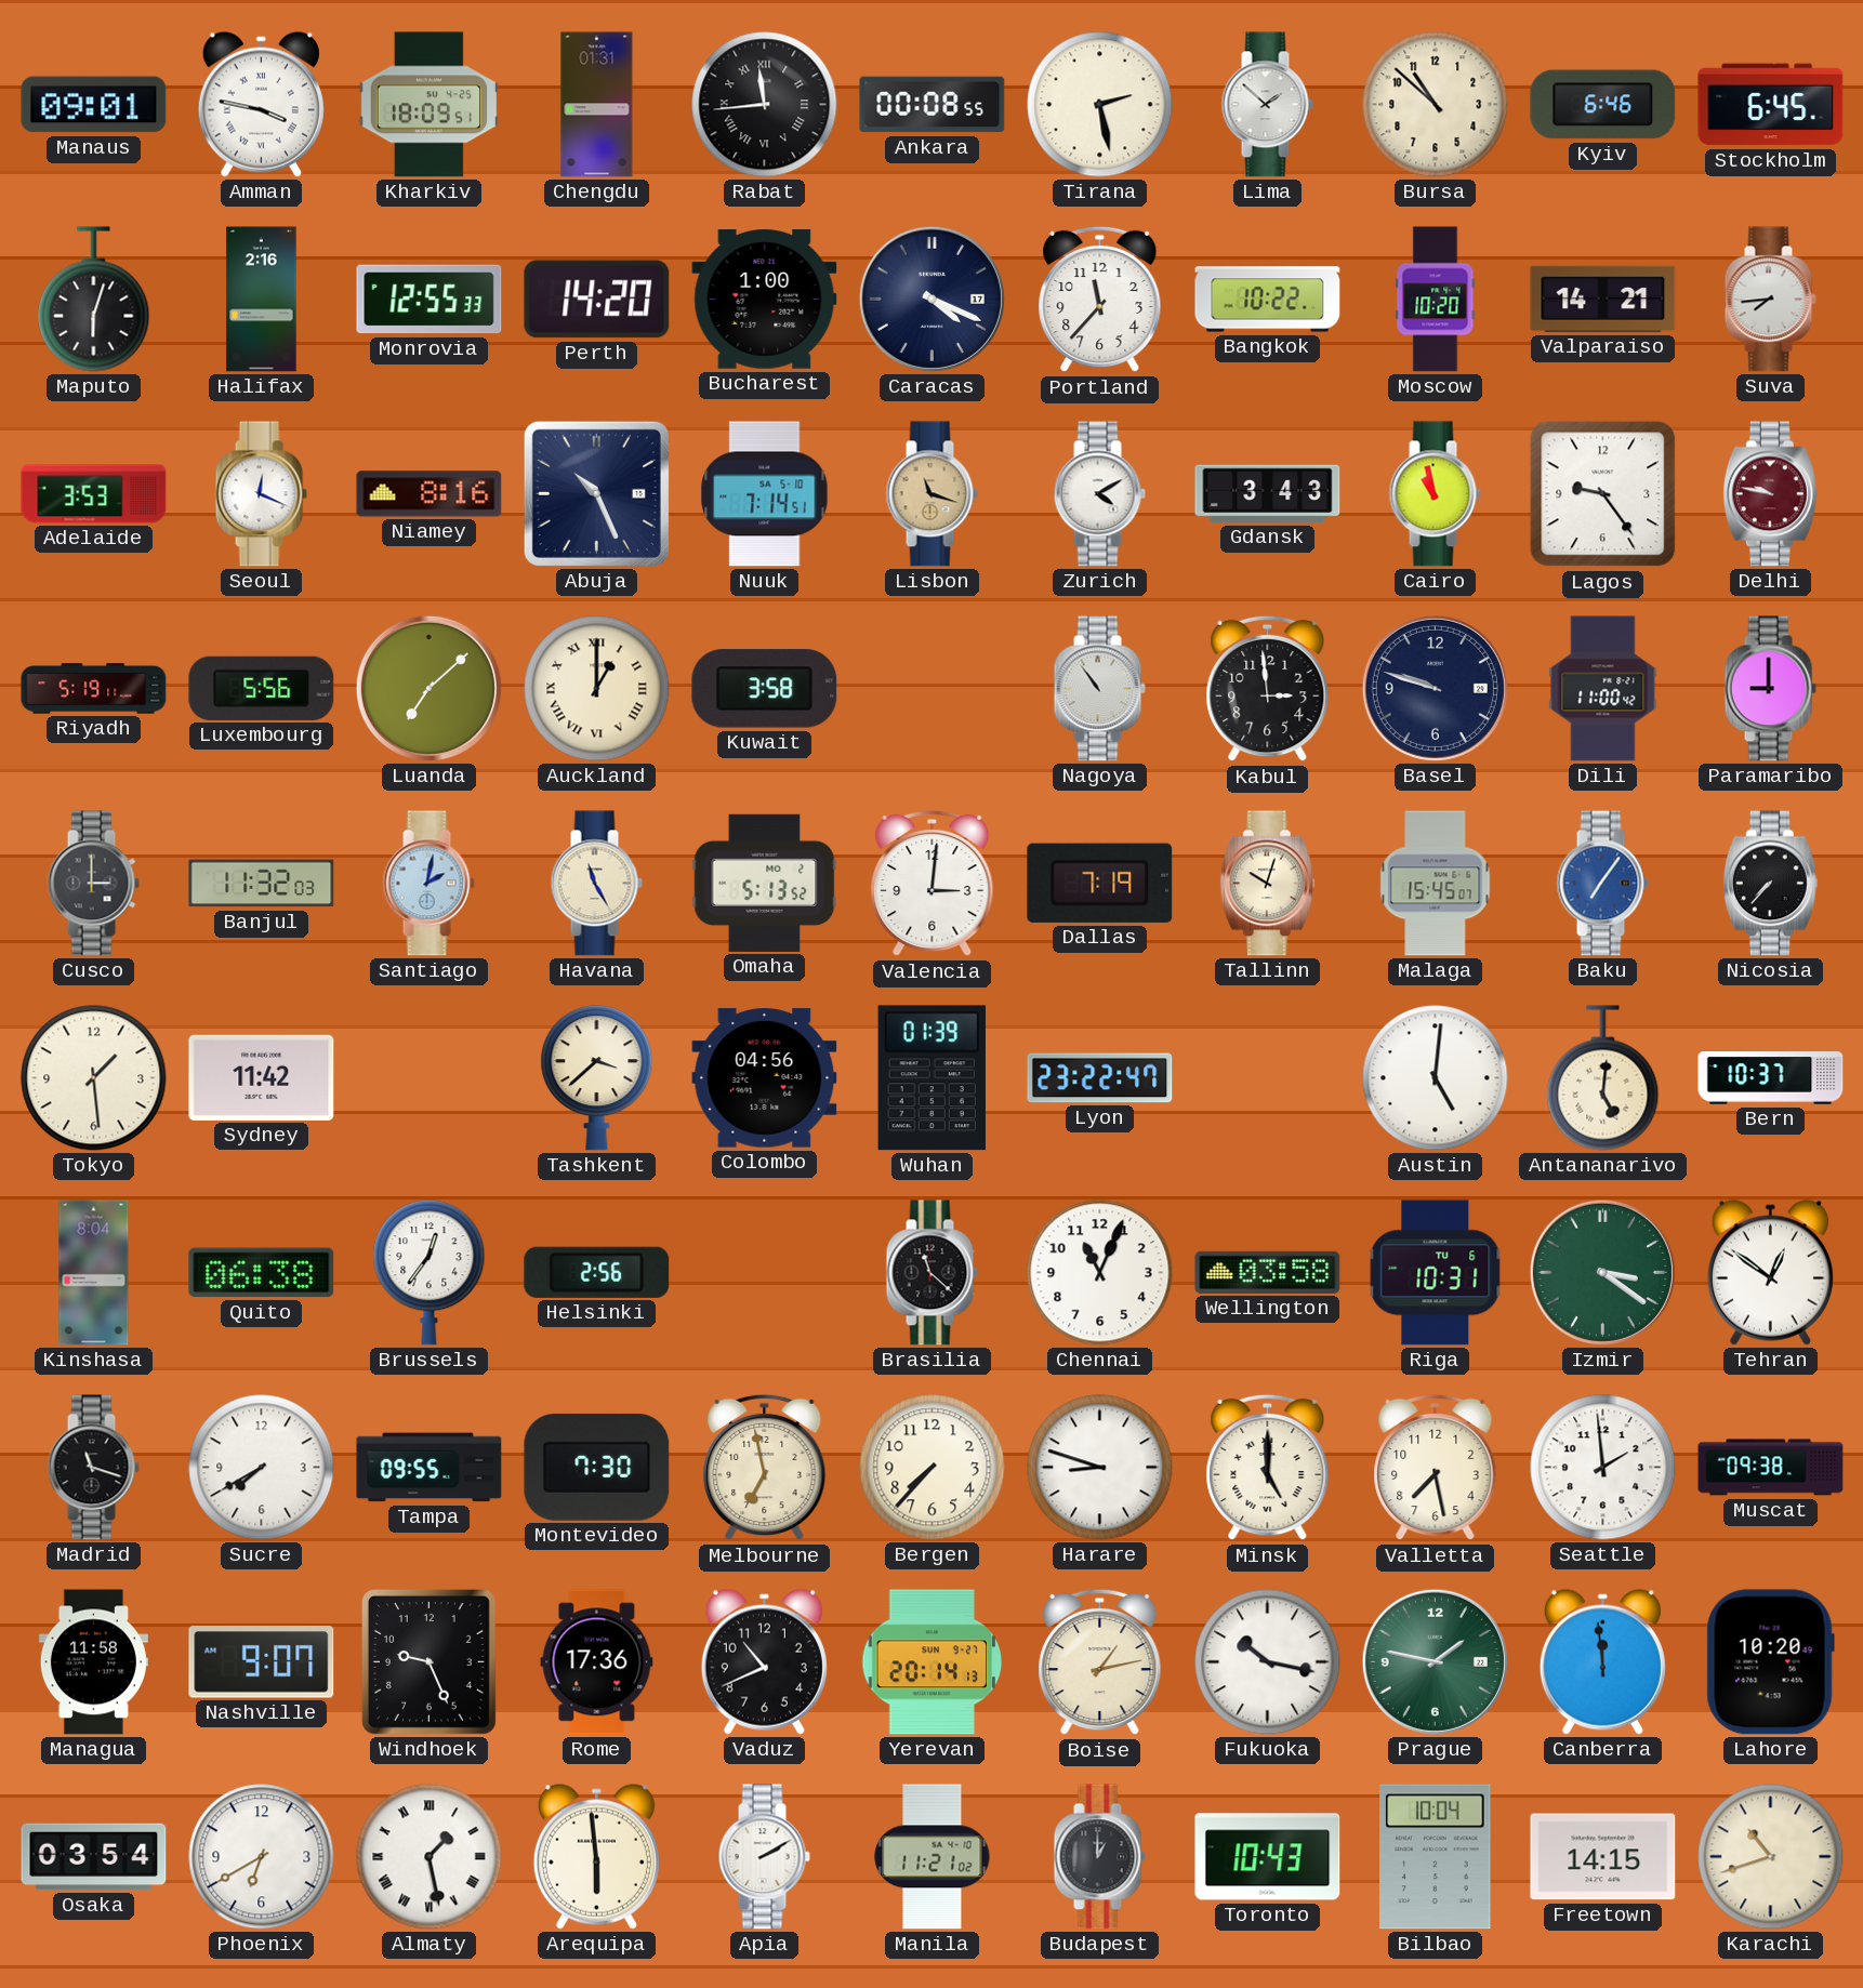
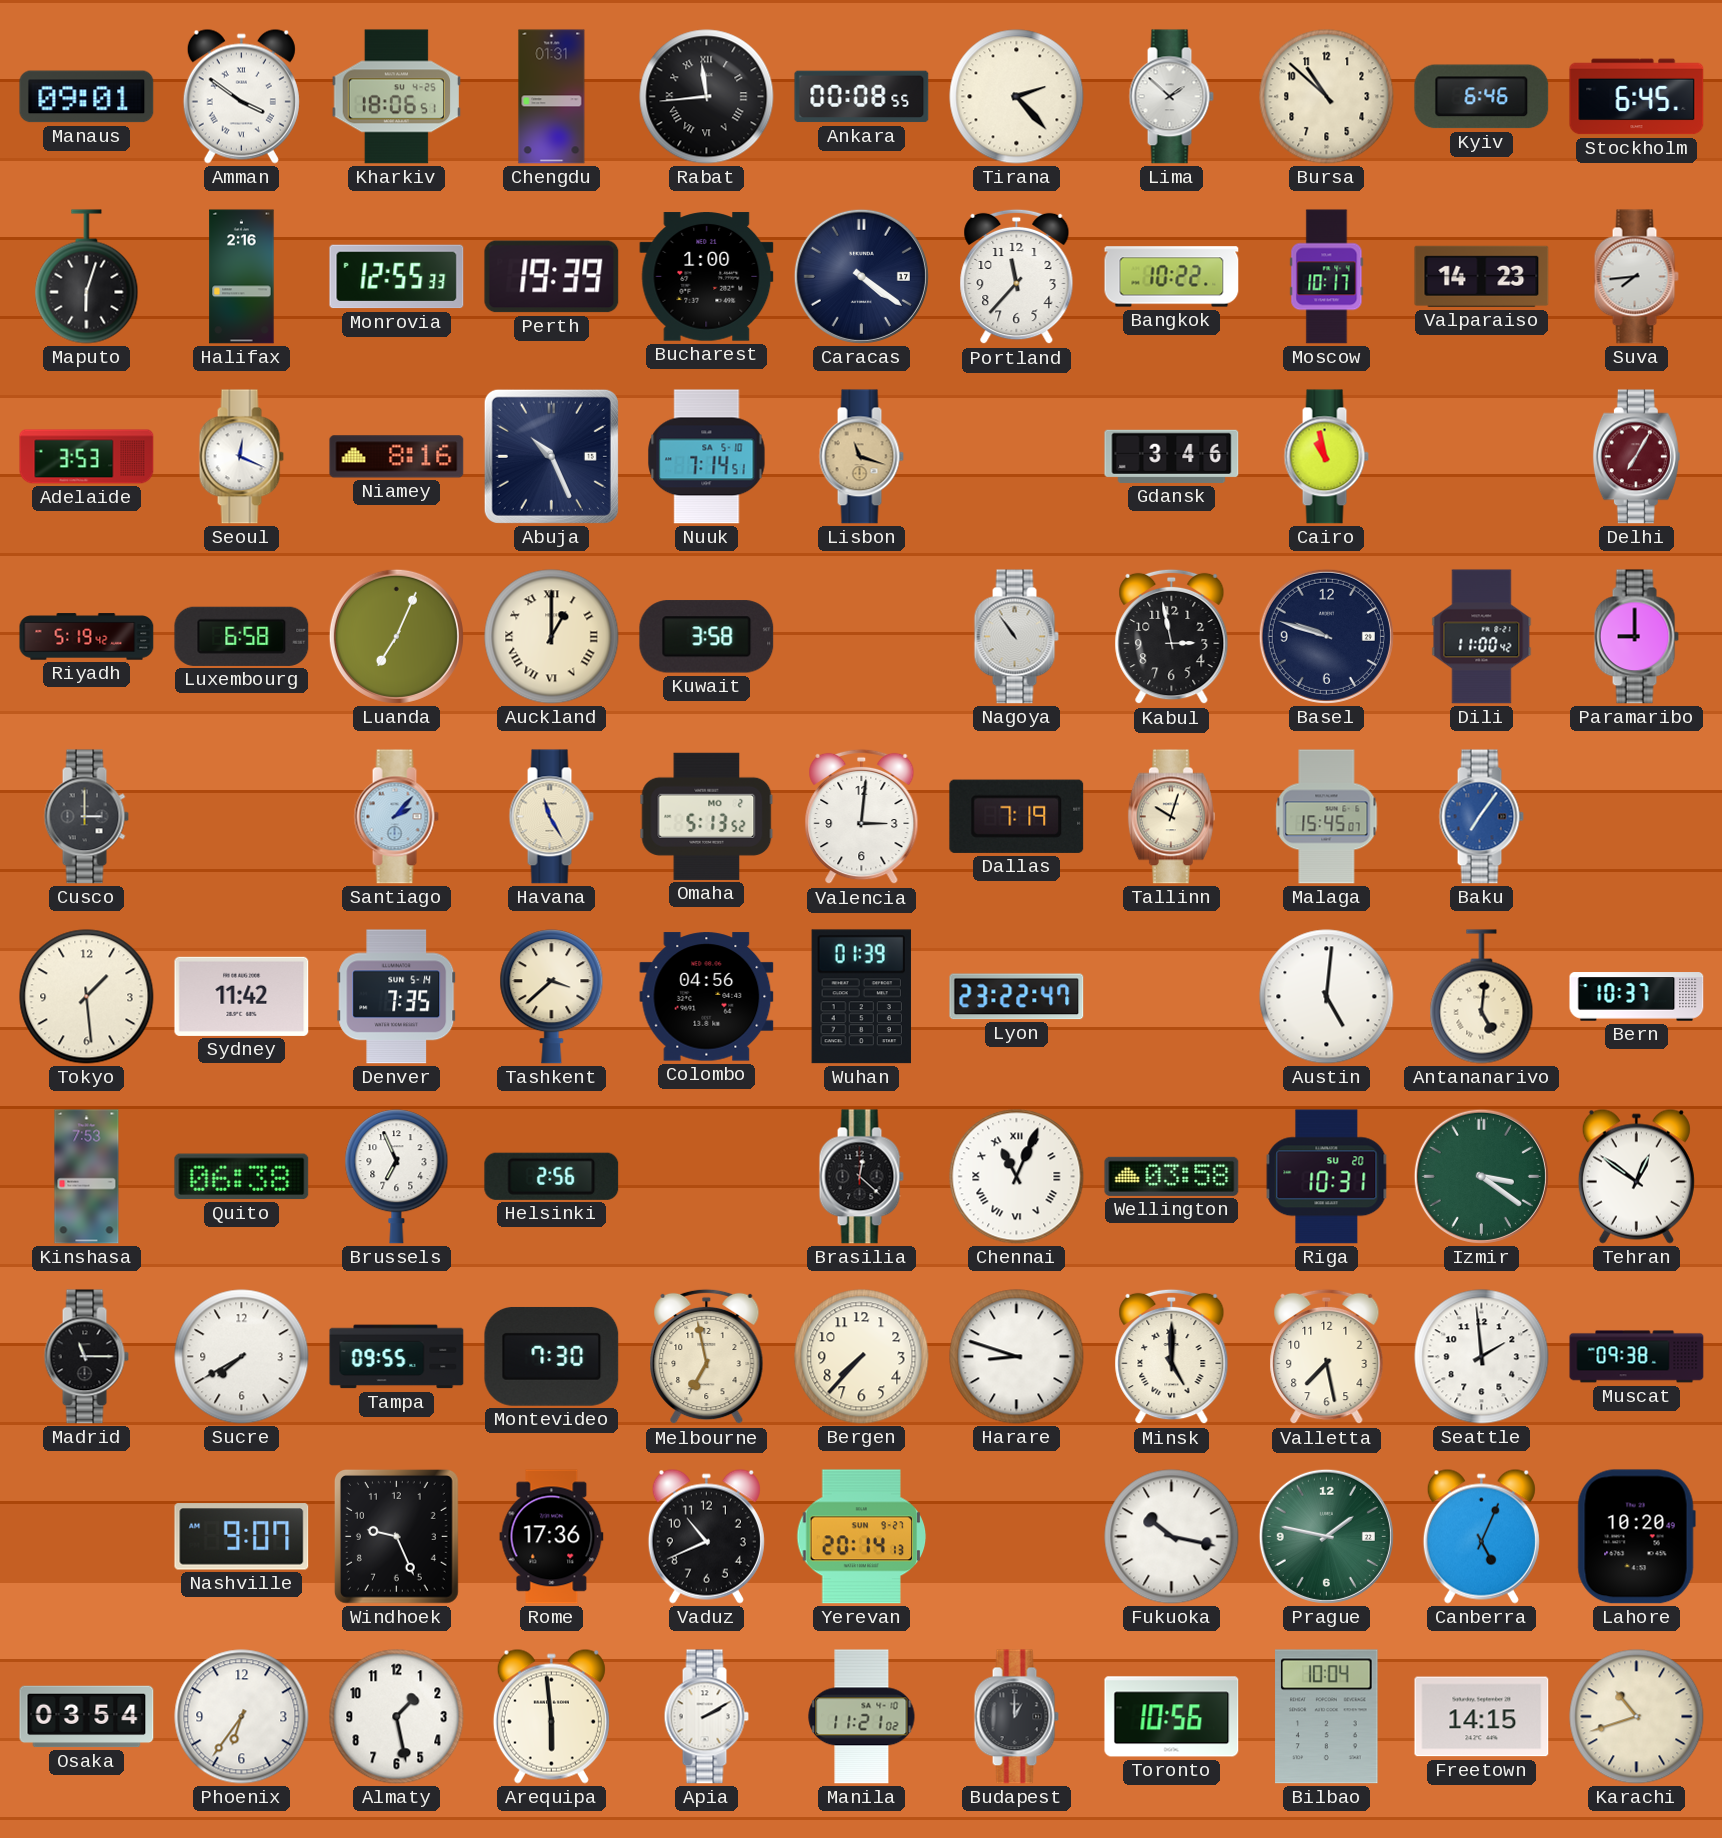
Amman: 3:47 -> 3:51 (241, 96)
Kharkiv: 18:09 -> 18:06 (396, 97)
Tirana: 2:28 -> 2:23 (1017, 97)
Perth: 14:20 -> 19:39 (552, 277)
Caracas: 4:19 -> 4:21 (861, 276)
Moscow: 10:20 -> 10:17 (1327, 277)
Valparaiso: 14:21 -> 14:23 (1482, 276)
Zurich: 4:10 -> none (1099, 494)
Gdansk: 3:43 -> 3:46 (1172, 456)
Lagos: 9:24 -> none (1603, 494)
Delhi: 9:47 -> 7:05 (1636, 457)
Riyadh: 5:19:11 -> 5:19:42 (87, 637)
Luxembourg: 5:56 -> 6:58 (242, 636)
Luanda: 7:08 -> 7:04 (396, 636)
Kabul: 2:59 -> 2:58 (1172, 637)
Banjul: 11:32 -> none (262, 884)
Santiago: 2:02 -> 2:07 (396, 817)
Nicosia: 7:37 -> none (1770, 884)
Denver: none -> 7:35 (397, 997)
Kinshasa: 8:04 -> 7:53 (87, 1177)
Brussels: 12:36 -> 6:56 (397, 1177)
Brasilia: 11:22 -> 12:22 (861, 1177)
Chennai numerals: Arabic -> Roman (1017, 1177)
Riga date: TU 6 -> SU 20 (1327, 1177)
Madrid: 11:18 -> 11:15 (86, 1357)
Managua: 11:58 -> none (93, 1662)
Boise: 1:13 -> none (1100, 1662)
Canberra: 11:59 -> 5:04 (1481, 1536)
Phoenix: 6:40 -> 6:36 (242, 1717)
Almaty numerals: Roman -> Arabic (397, 1717)
Toronto: 10:43 -> 10:56 (1172, 1717)
